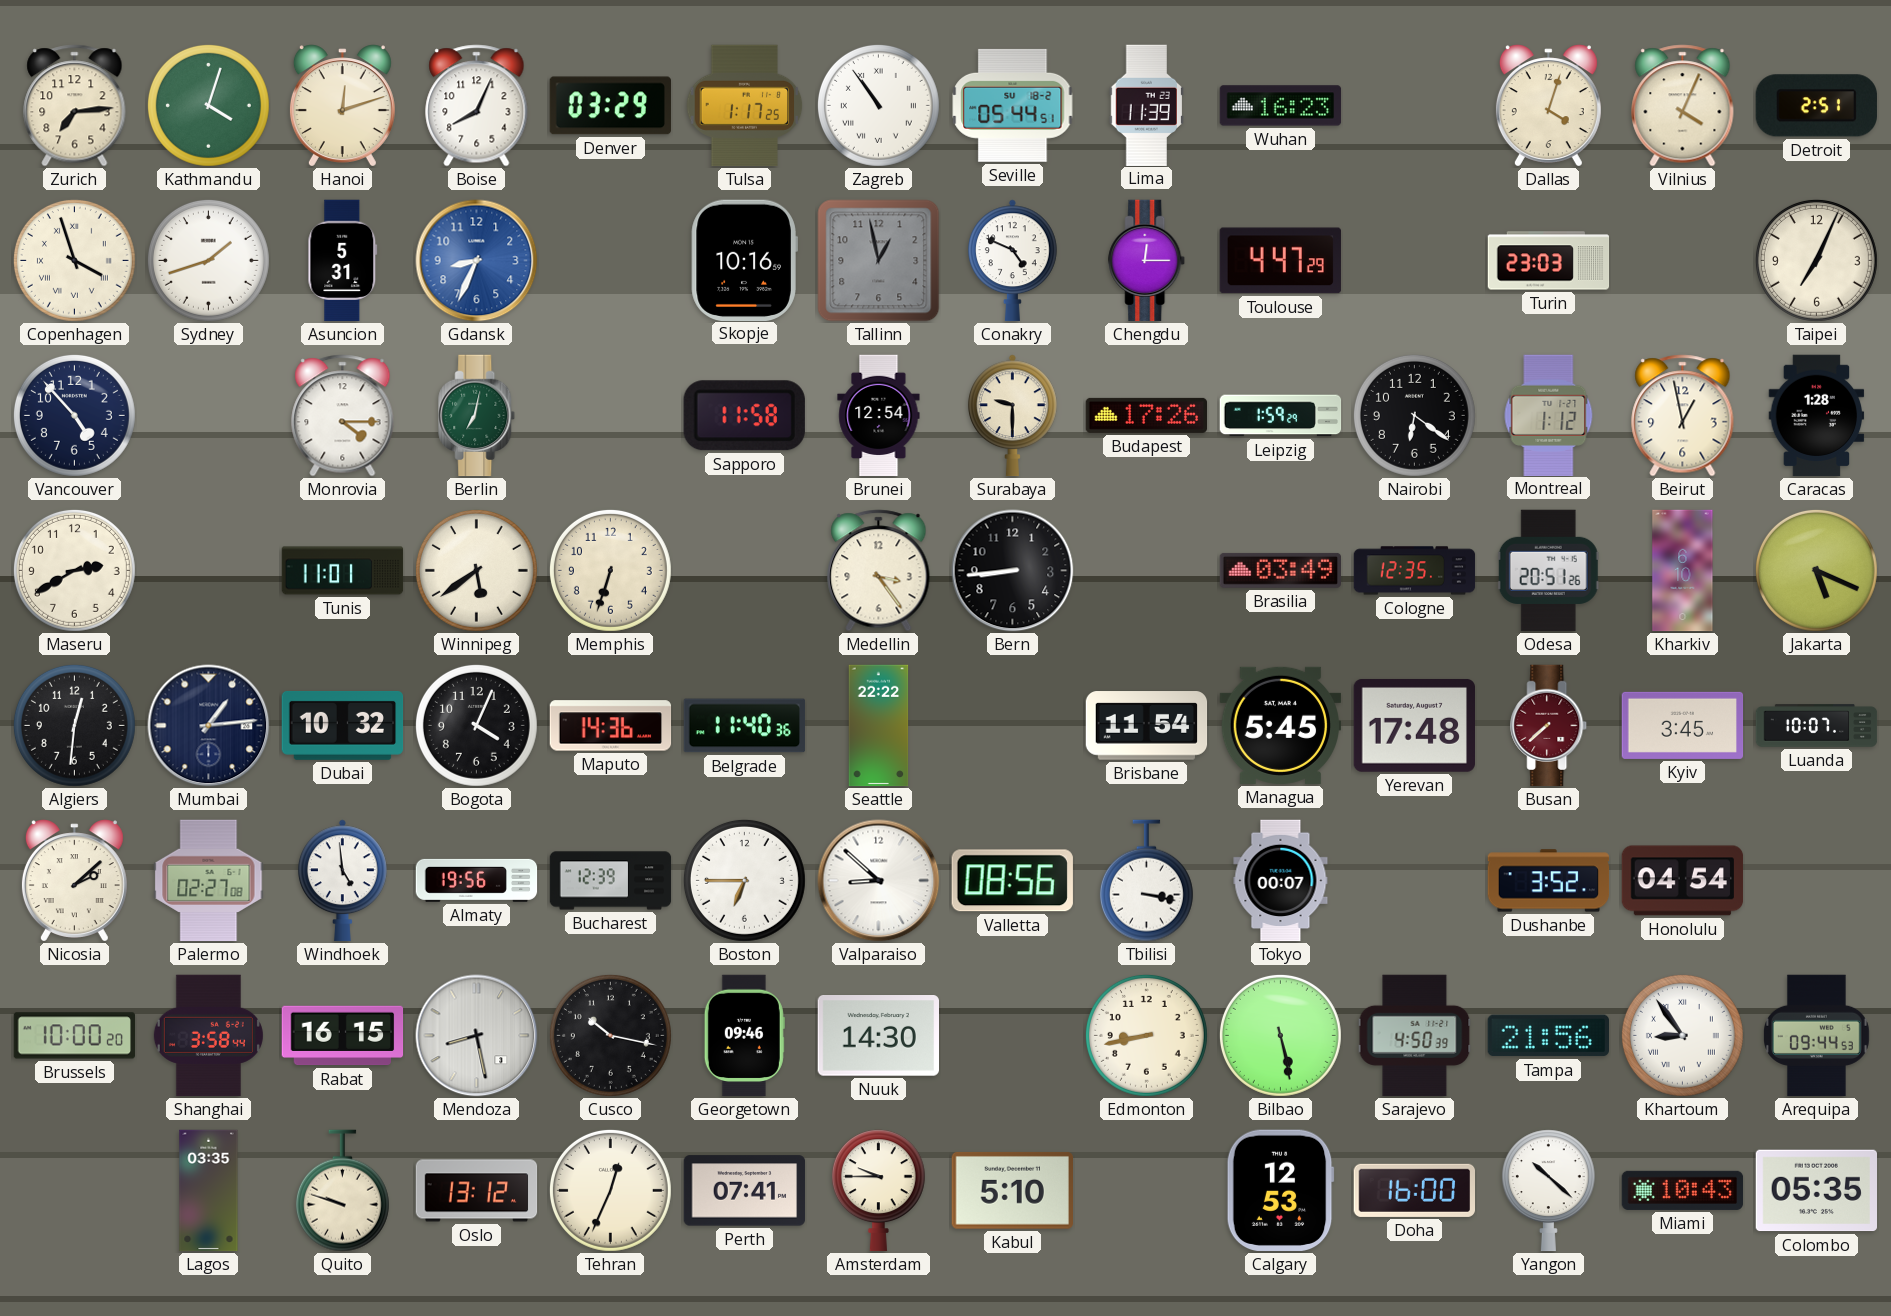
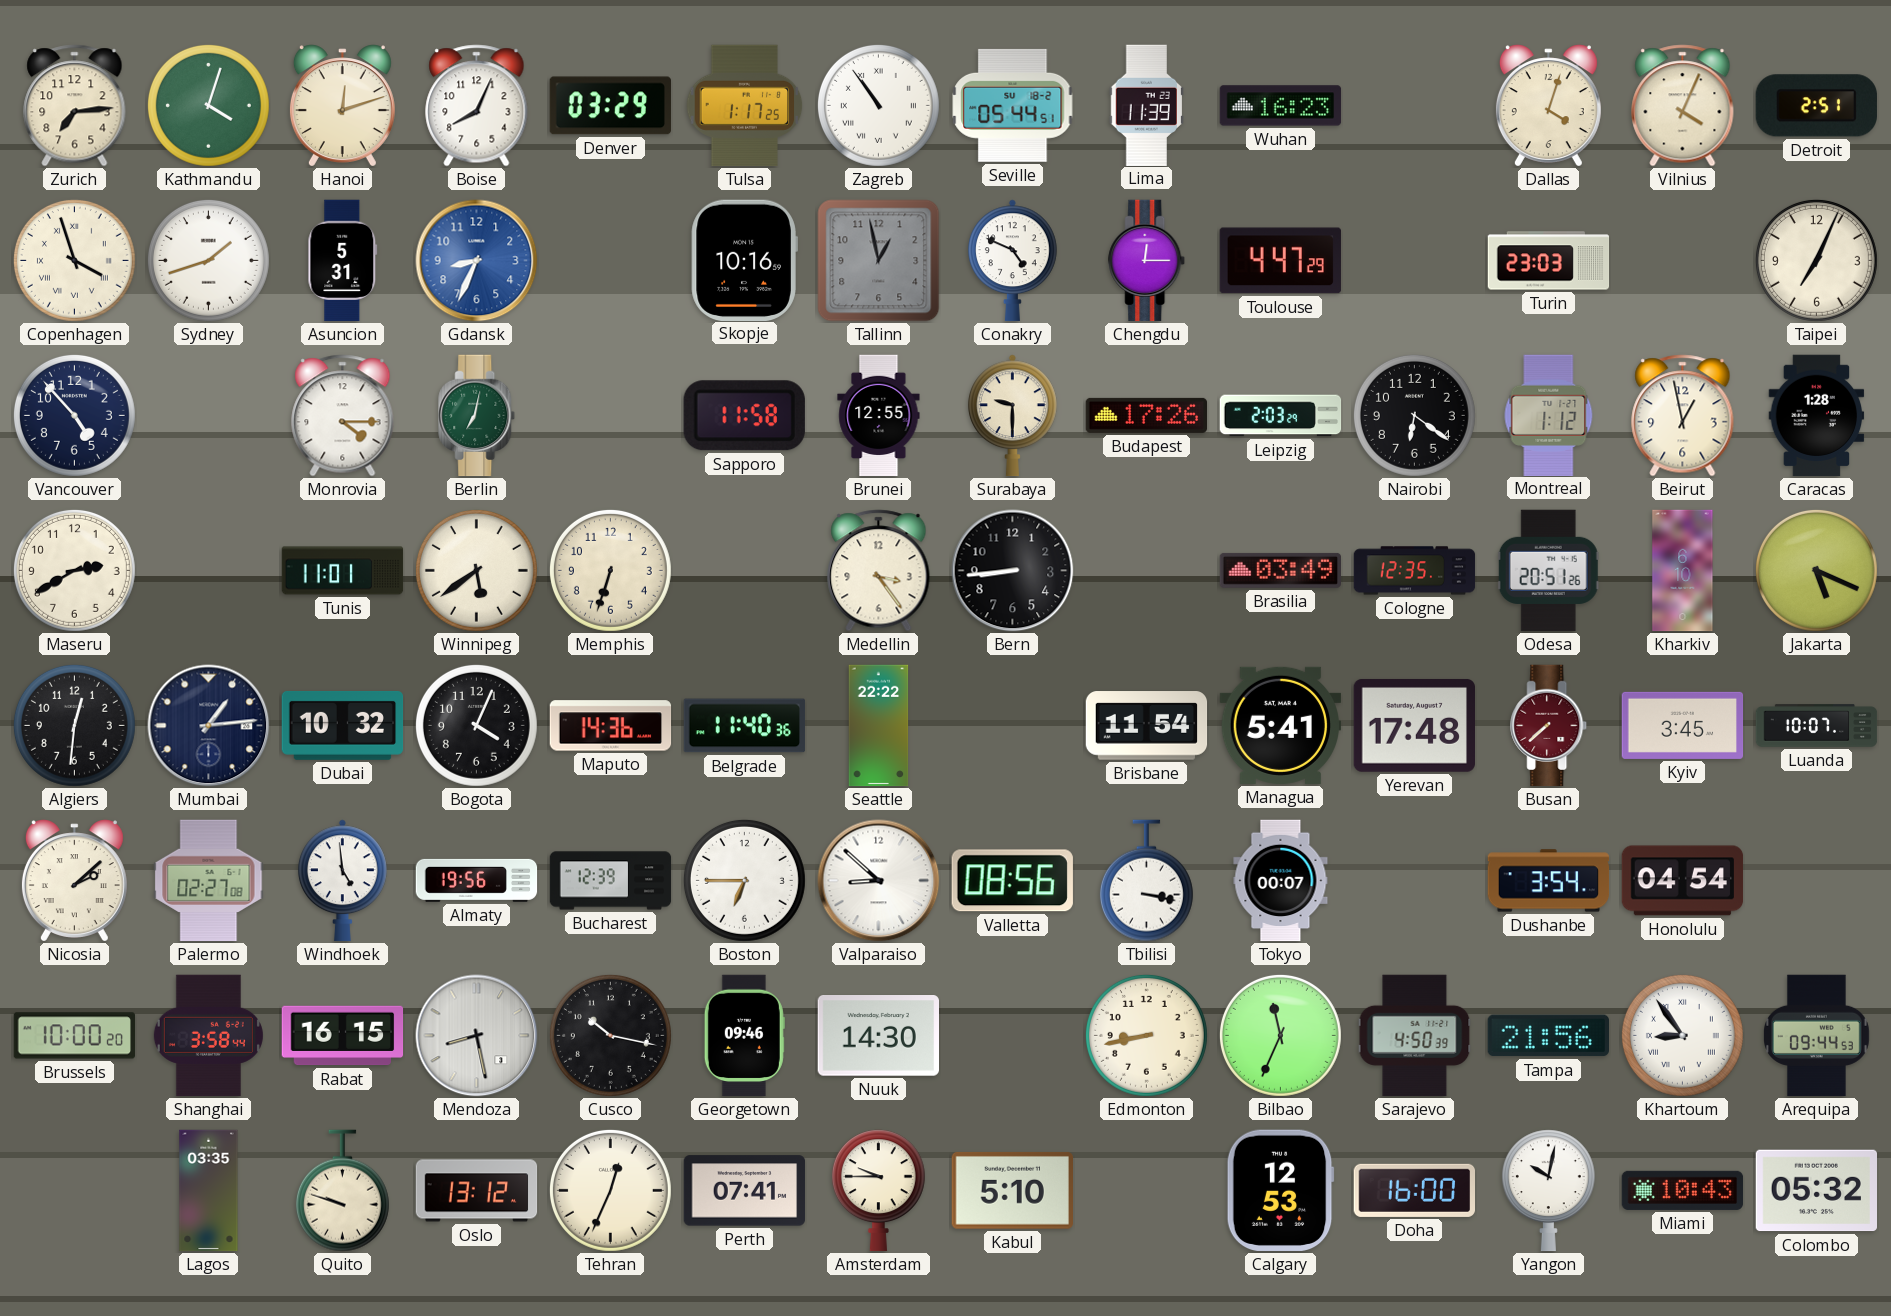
Brunei: 12:54 -> 12:55 (879, 416)
Leipzig: 1:59 -> 2:03 (1281, 416)
Managua: 5:45 -> 5:41 (1281, 725)
Dushanbe: 3:52 -> 3:54 (1549, 881)
Bilbao: 5:28 -> 11:34 (1280, 1035)
Yangon: 10:22 -> 10:02 (1548, 1191)
Colombo: 05:35 -> 05:32 (1816, 1191)
